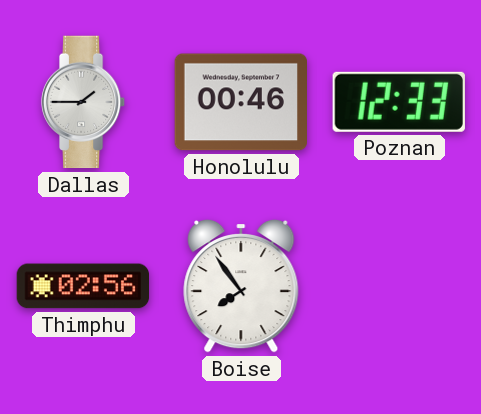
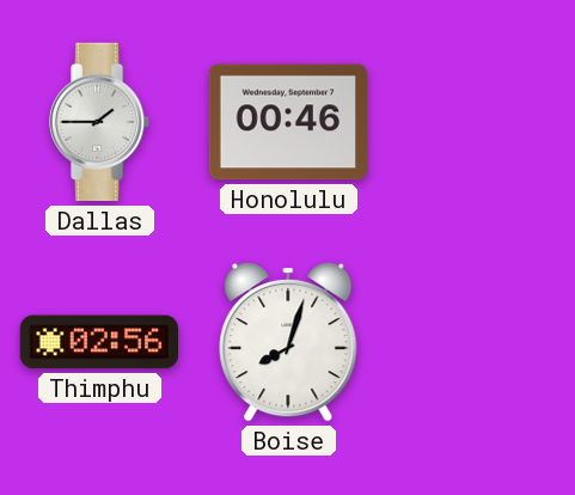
Poznan: 12:33 -> none (399, 102)
Boise: 7:54 -> 8:03 (288, 342)
